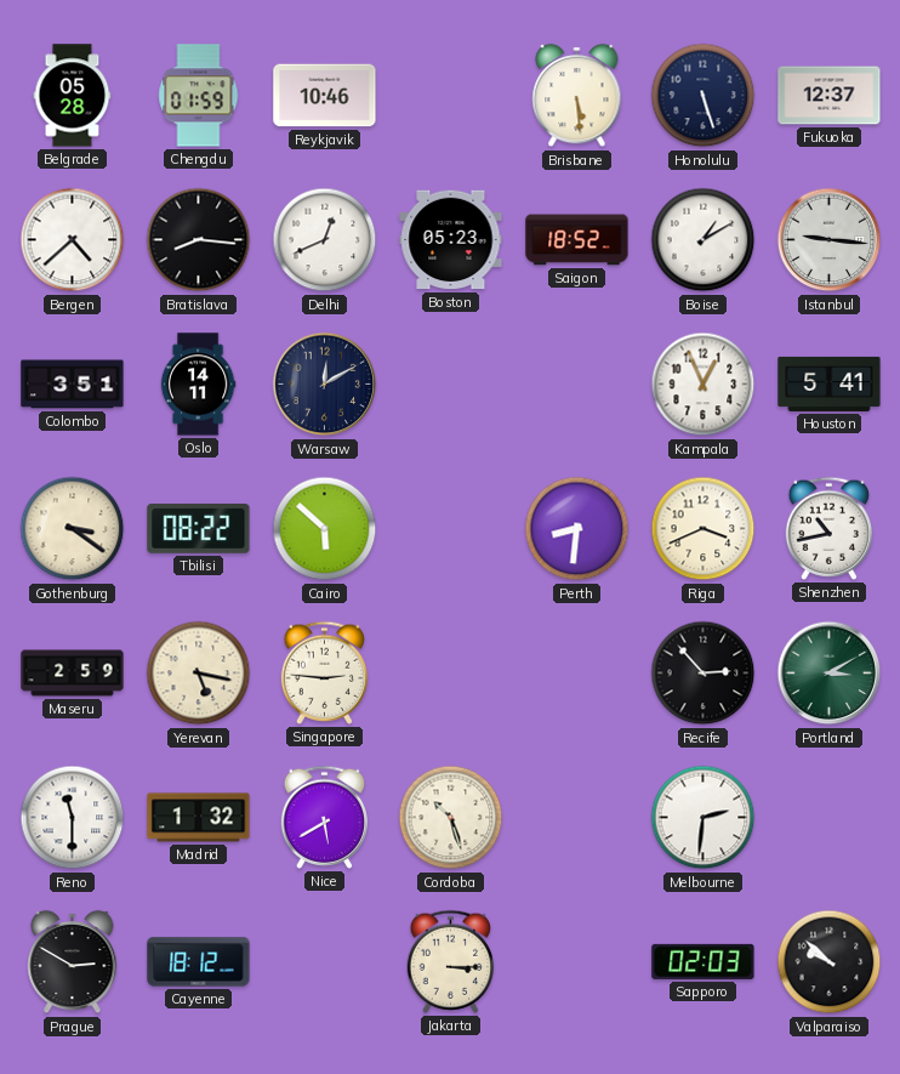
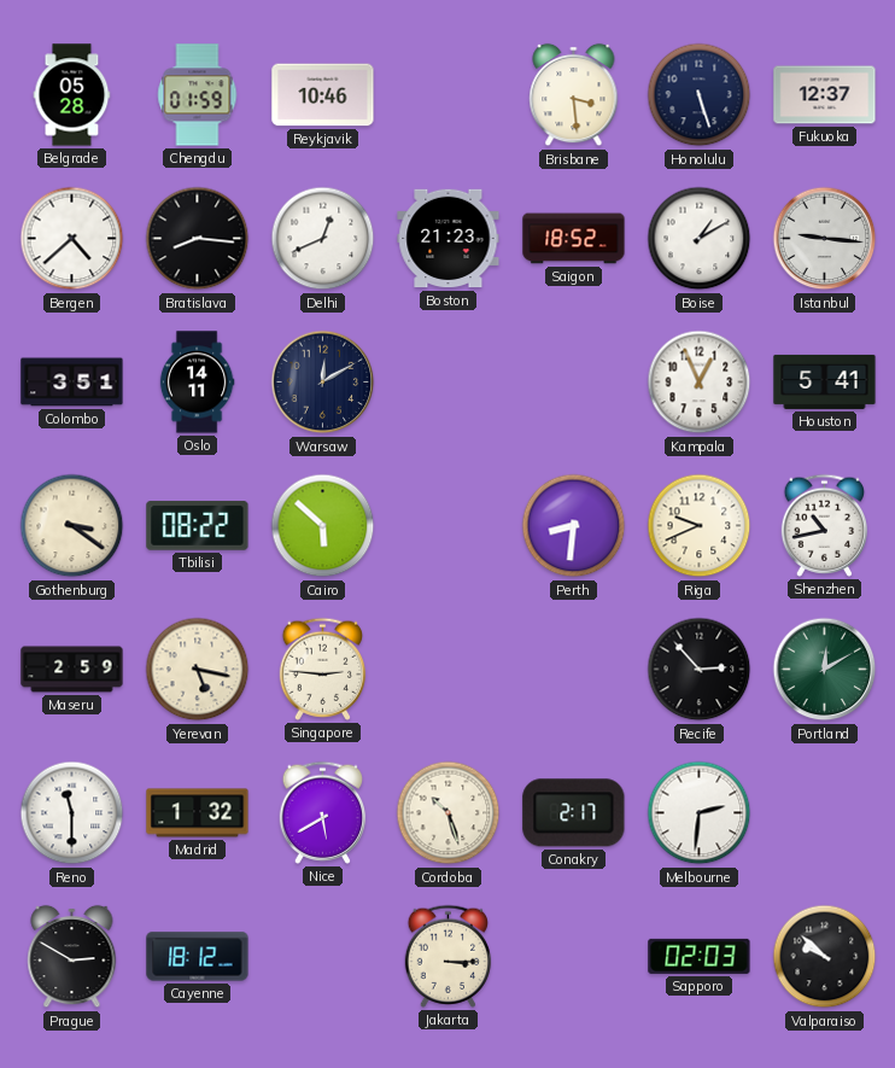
Brisbane: 5:29 -> 3:29 (574, 95)
Boston: 05:23 -> 21:23 (449, 239)
Riga: 3:41 -> 9:41 (700, 526)
Portland: 3:10 -> 12:10 (825, 670)
Conakry: none -> 2:17 (574, 813)
